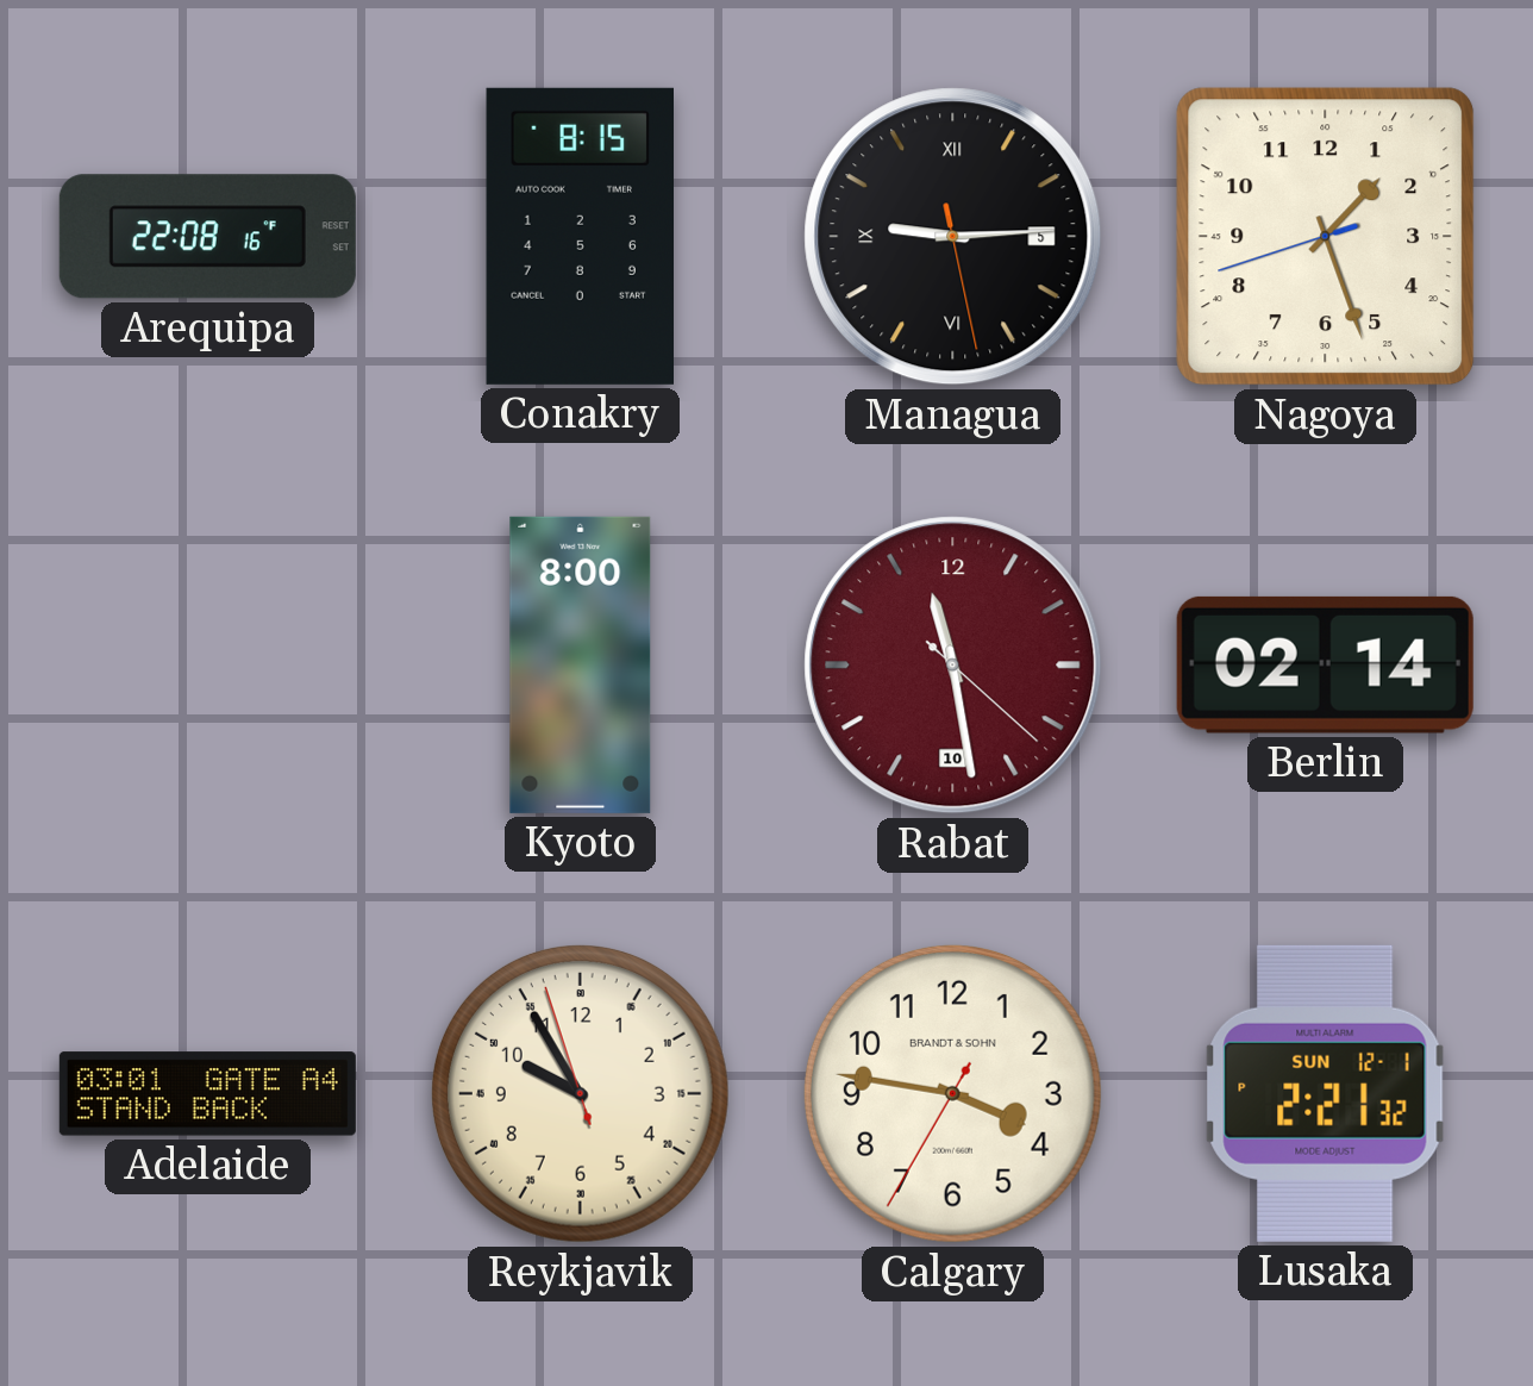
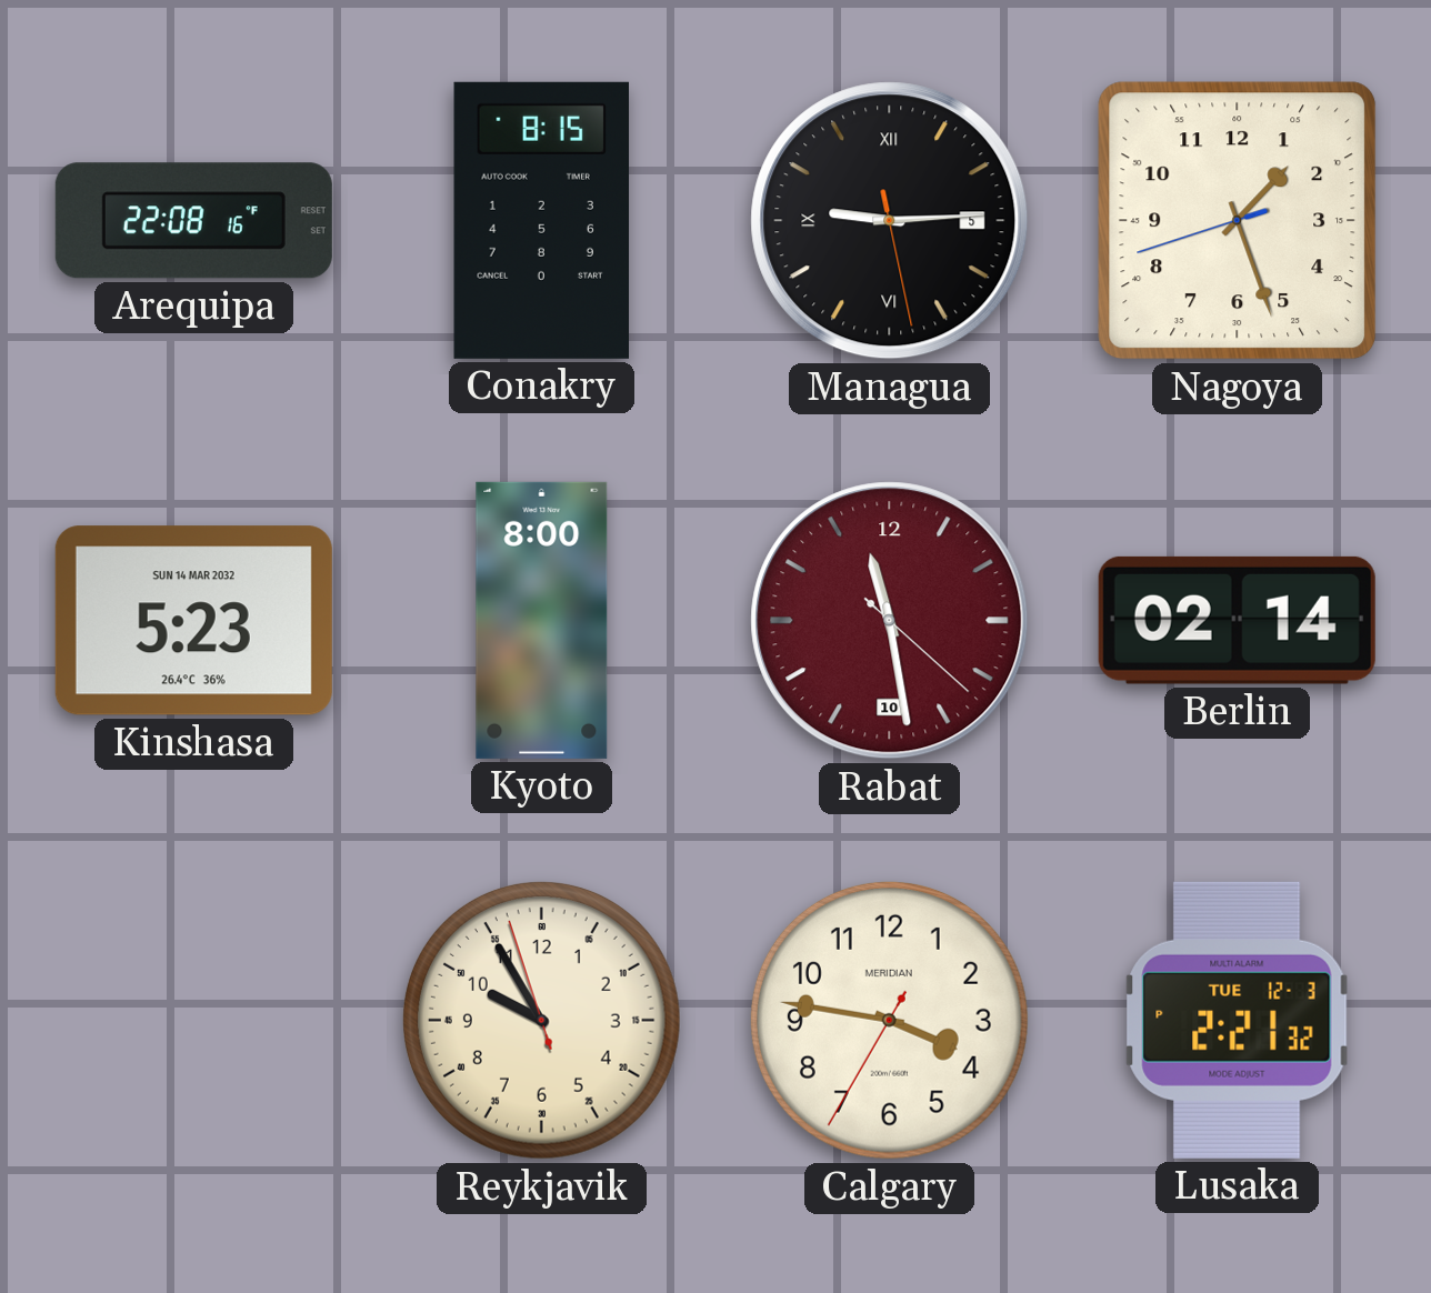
Kinshasa: none -> 5:23 (193, 621)
Adelaide: 03:01 -> none (207, 1094)
Calgary brand: BRANDT & SOHN -> MERIDIAN (889, 1020)
Lusaka date: SUN 12-1 -> TUE 12-3 (1238, 1020)
